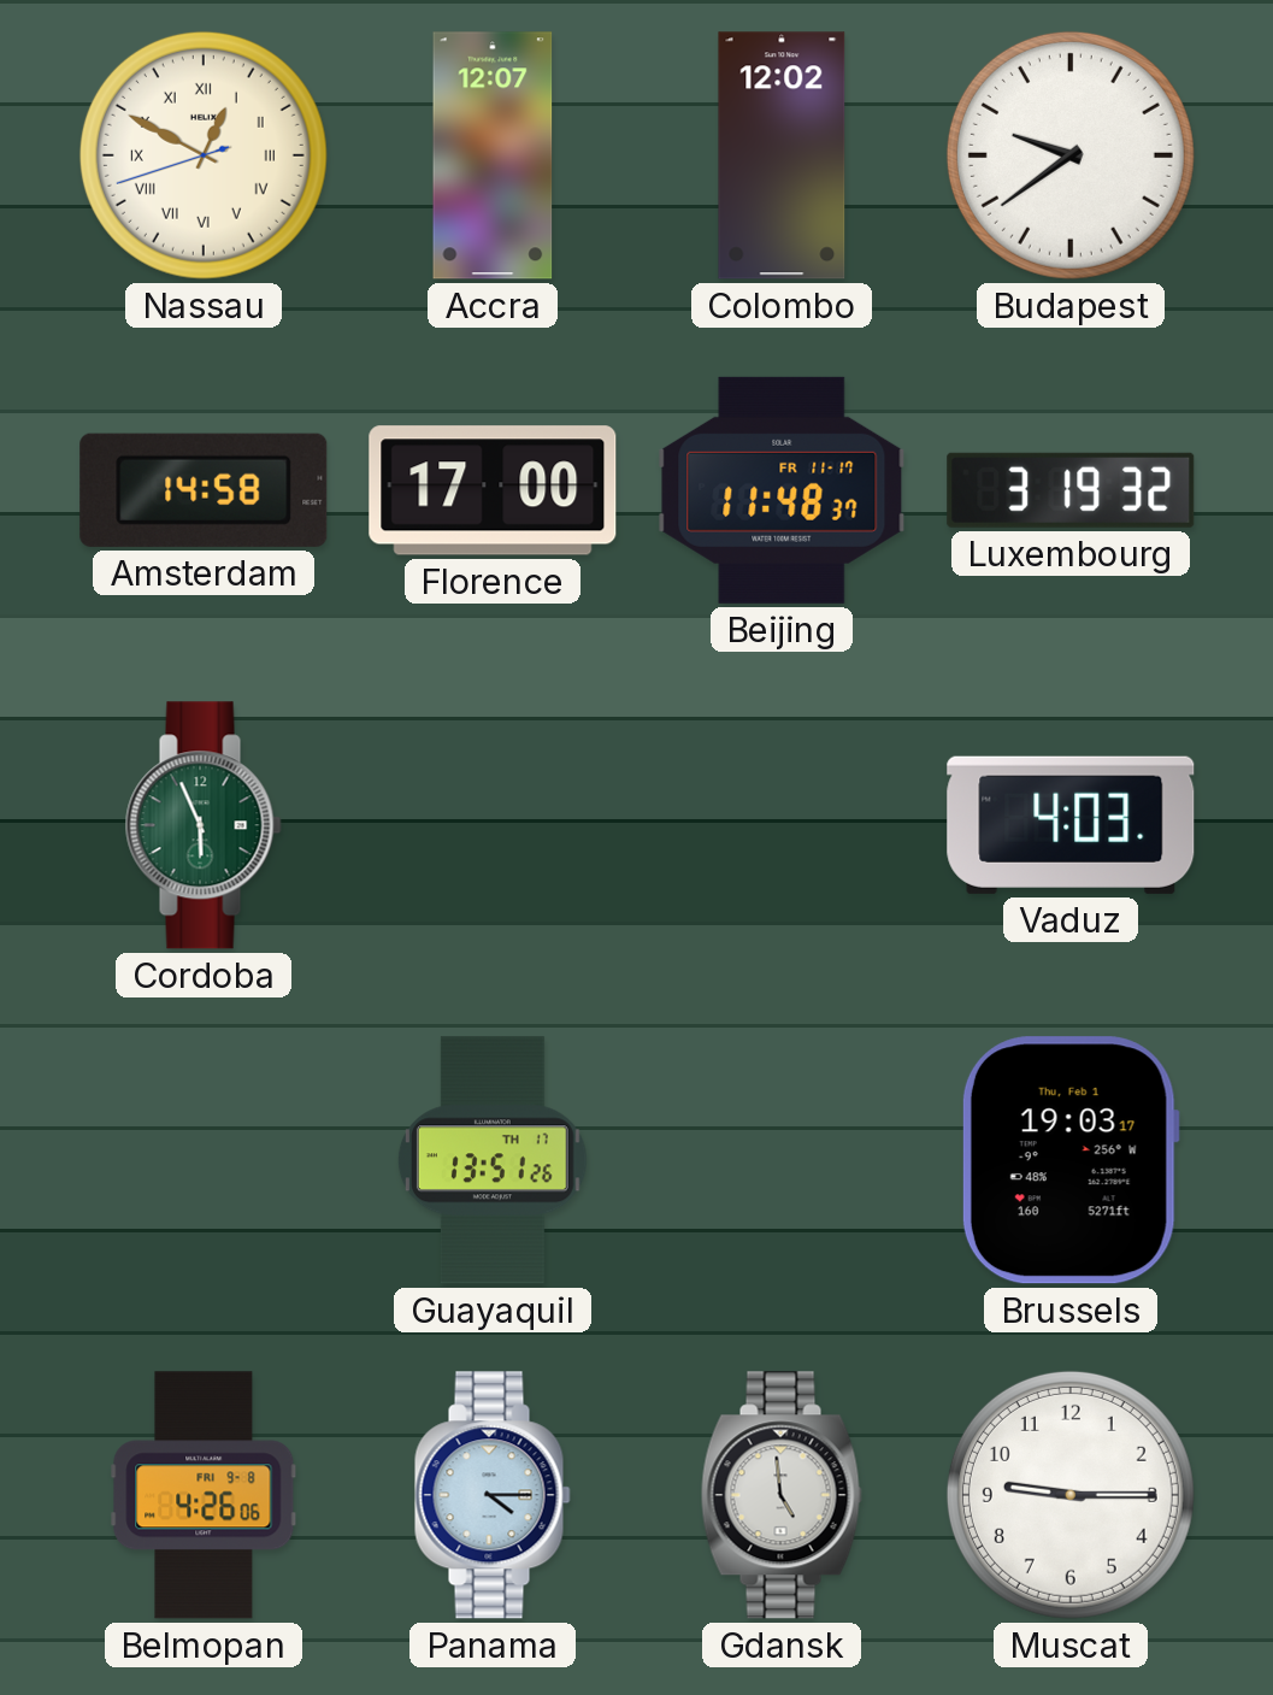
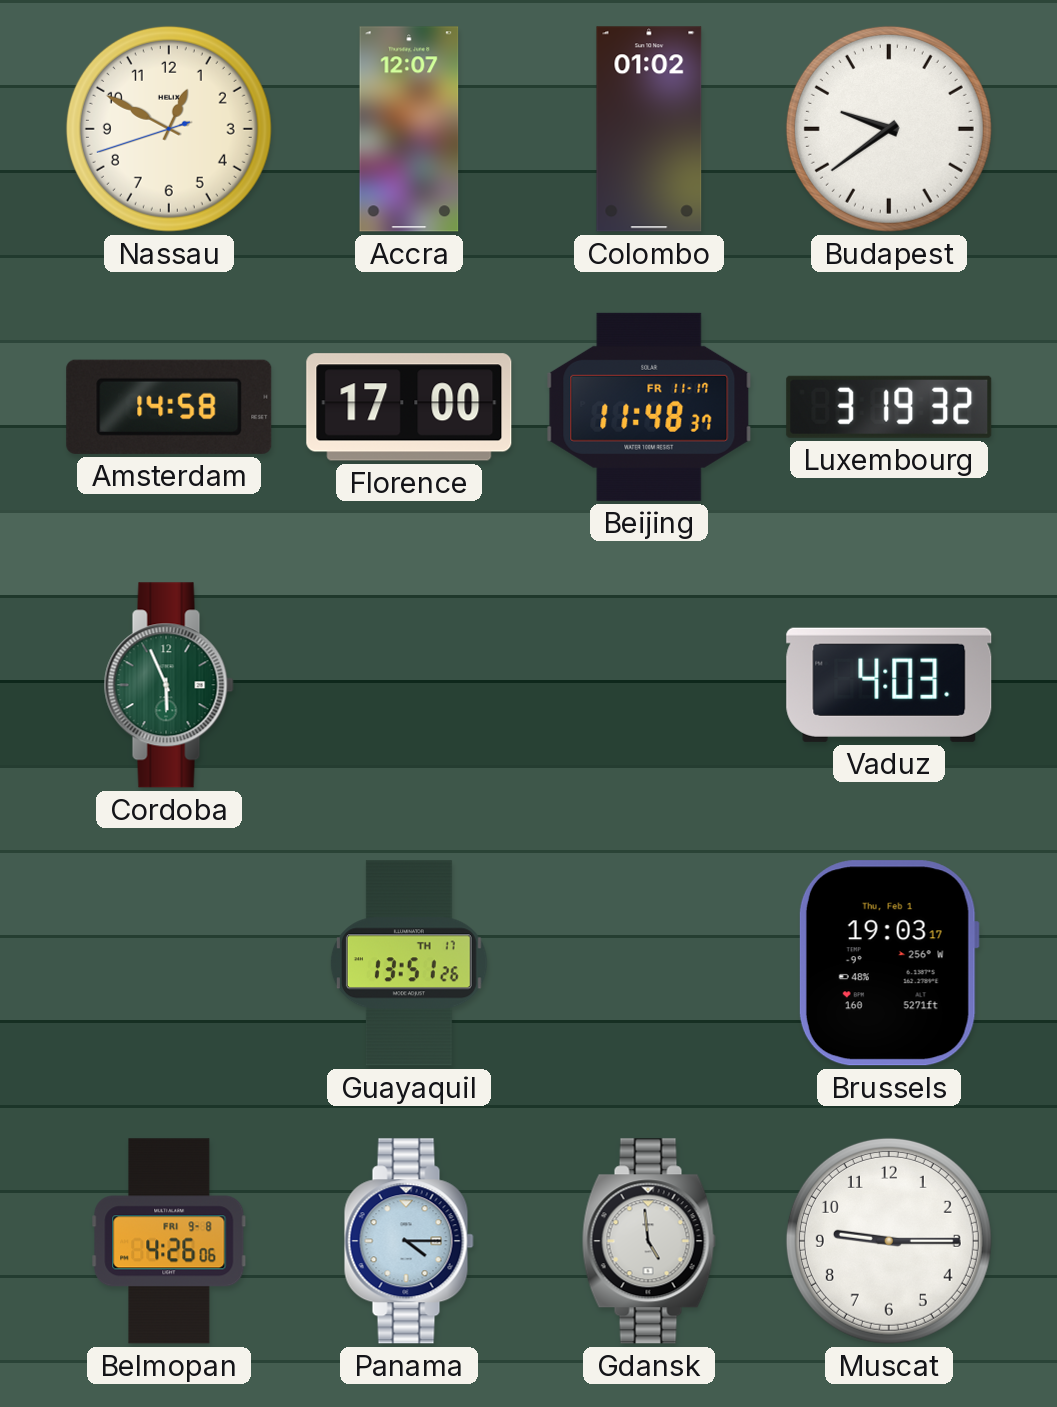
Nassau numerals: Roman -> Arabic (169, 129)
Colombo: 12:02 -> 01:02 (649, 129)
